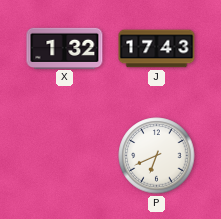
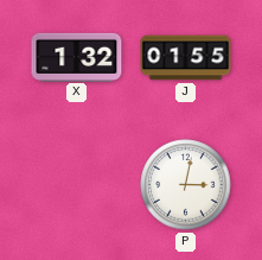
J: 17:43 -> 01:55 (186, 58)
P: 6:41 -> 3:02 (186, 185)
